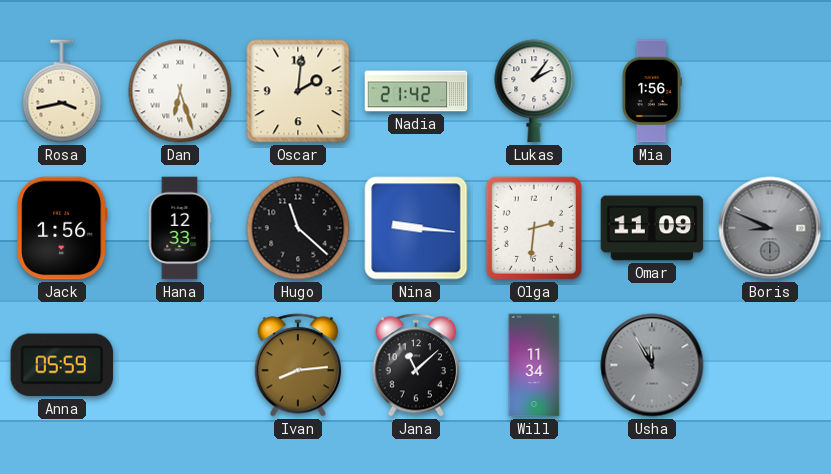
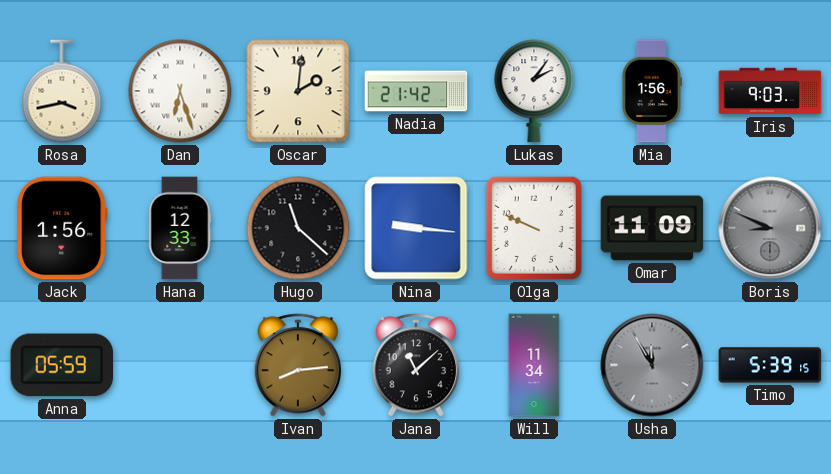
Iris: none -> 9:03 (770, 91)
Olga: 2:31 -> 9:49 (534, 228)
Timo: none -> 5:39 (770, 365)
